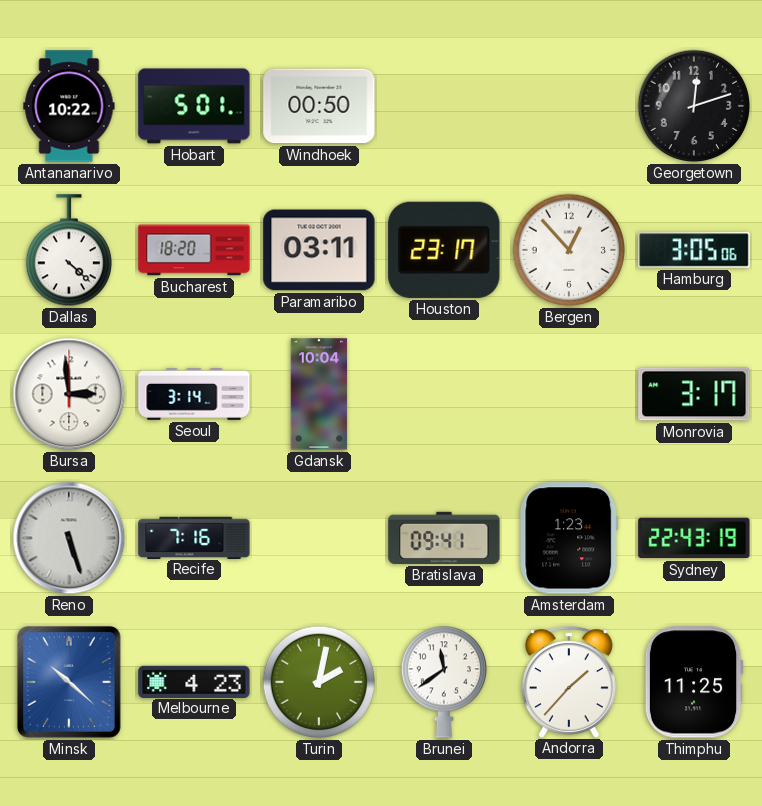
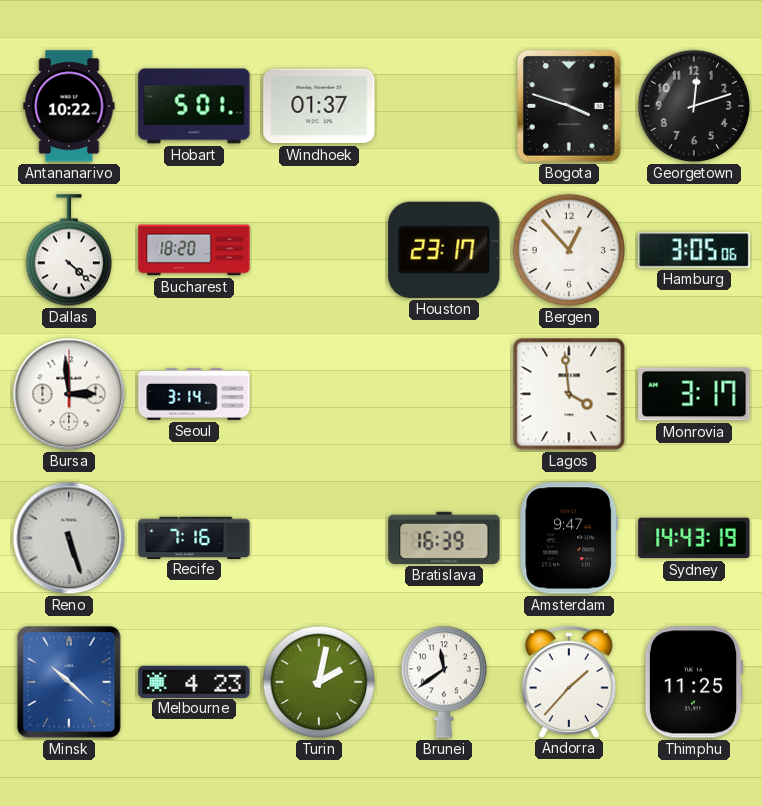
Windhoek: 00:50 -> 01:37 (319, 106)
Bogota: none -> 3:48 (569, 106)
Paramaribo: 03:11 -> none (319, 250)
Gdansk: 10:04 -> none (319, 394)
Lagos: none -> 3:59 (569, 394)
Bratislava: 09:41 -> 16:39 (444, 538)
Amsterdam: 1:23 -> 9:47 (569, 538)
Sydney: 22:43 -> 14:43 (694, 538)
